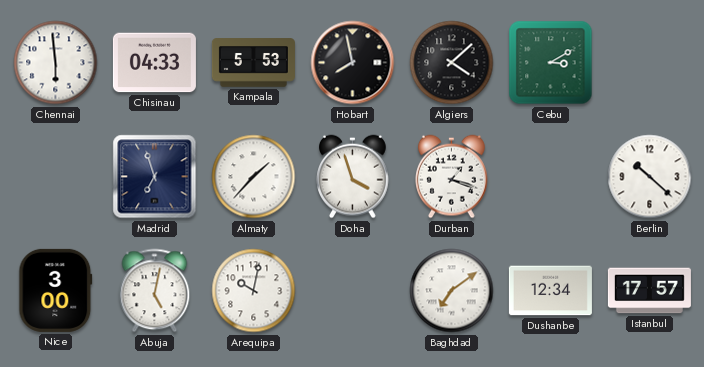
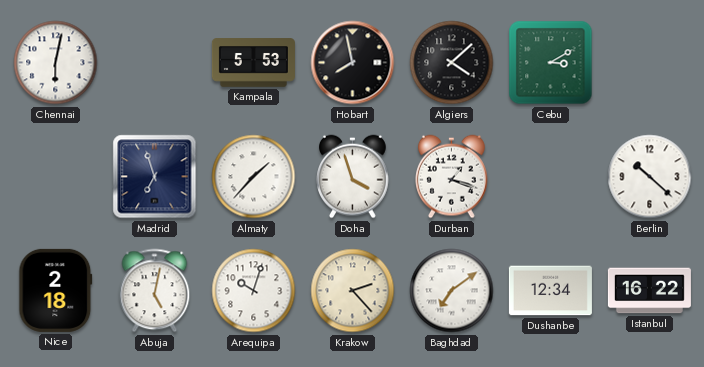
Chennai: 5:59 -> 6:02 (56, 63)
Chisinau: 04:33 -> none (154, 63)
Nice: 3:00 -> 2:18 (56, 290)
Arequipa: 10:02 -> 10:03 (254, 291)
Krakow: none -> 2:23 (353, 291)
Istanbul: 17:57 -> 16:22 (649, 291)
